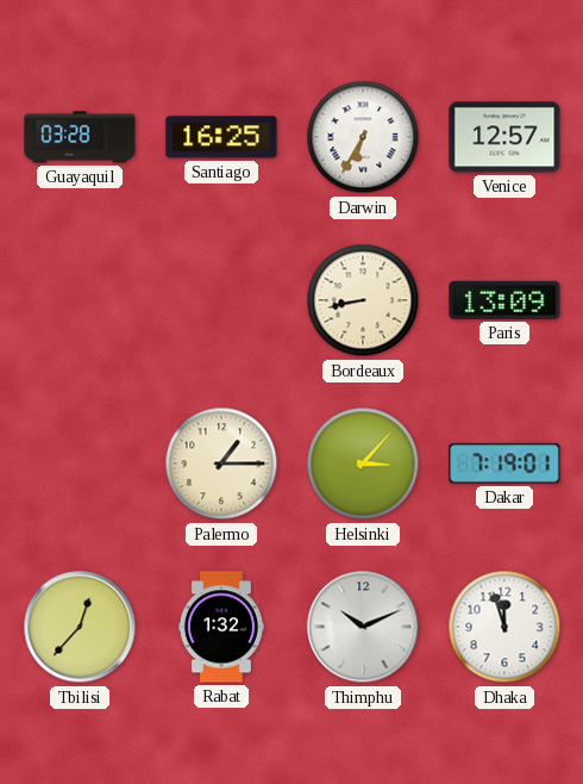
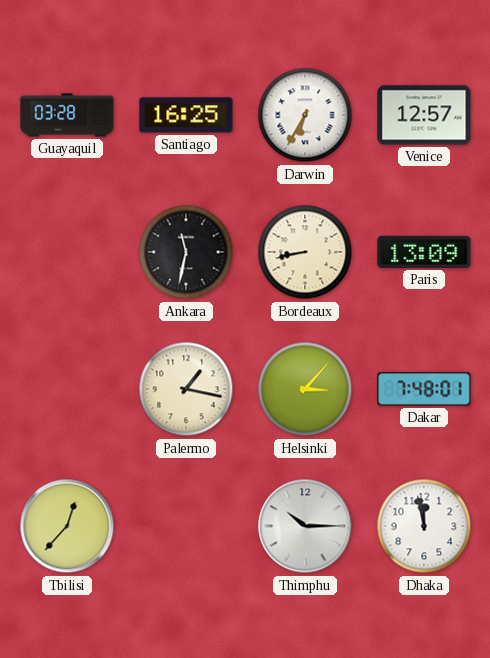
Ankara: none -> 11:32 (186, 252)
Palermo: 1:15 -> 1:17 (186, 389)
Dakar: 7:19 -> 7:48 (424, 389)
Rabat: 1:32 -> none (221, 627)
Thimphu: 10:11 -> 10:15 (305, 526)
Dhaka: 11:57 -> 11:58 (424, 526)
